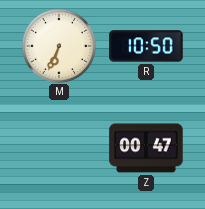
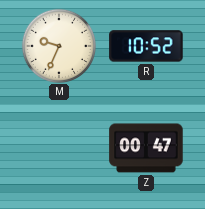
M: 6:34 -> 9:34 (58, 45)
R: 10:50 -> 10:52 (146, 46)
